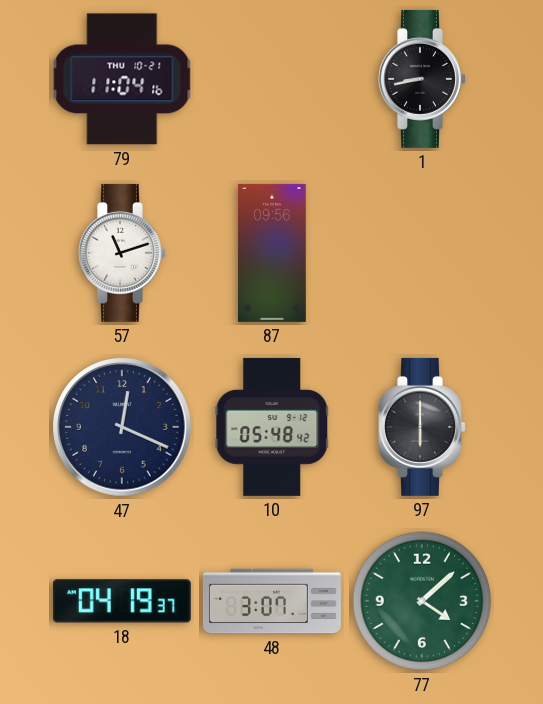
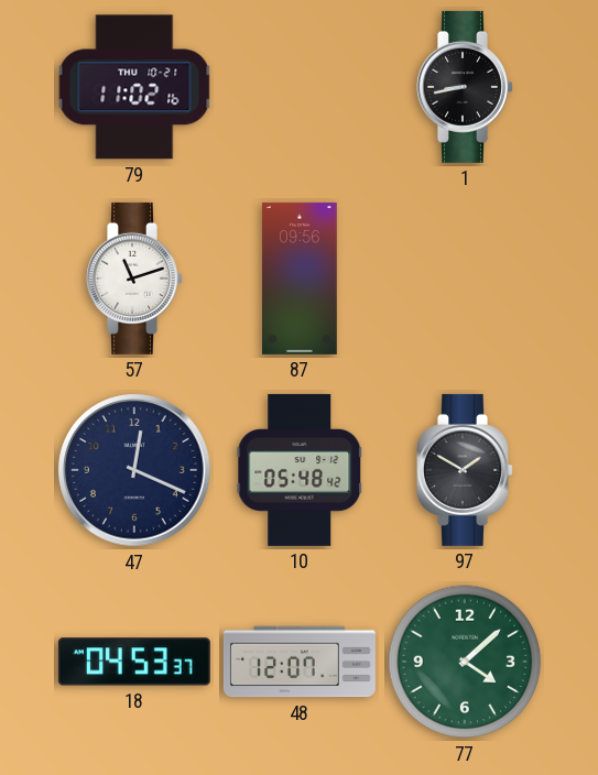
79: 11:04 -> 11:02 (134, 87)
97: 6:00 -> 1:50 (466, 470)
18: 04:19 -> 04:53 (134, 662)
48: 3:07 -> 12:07 (300, 662)
